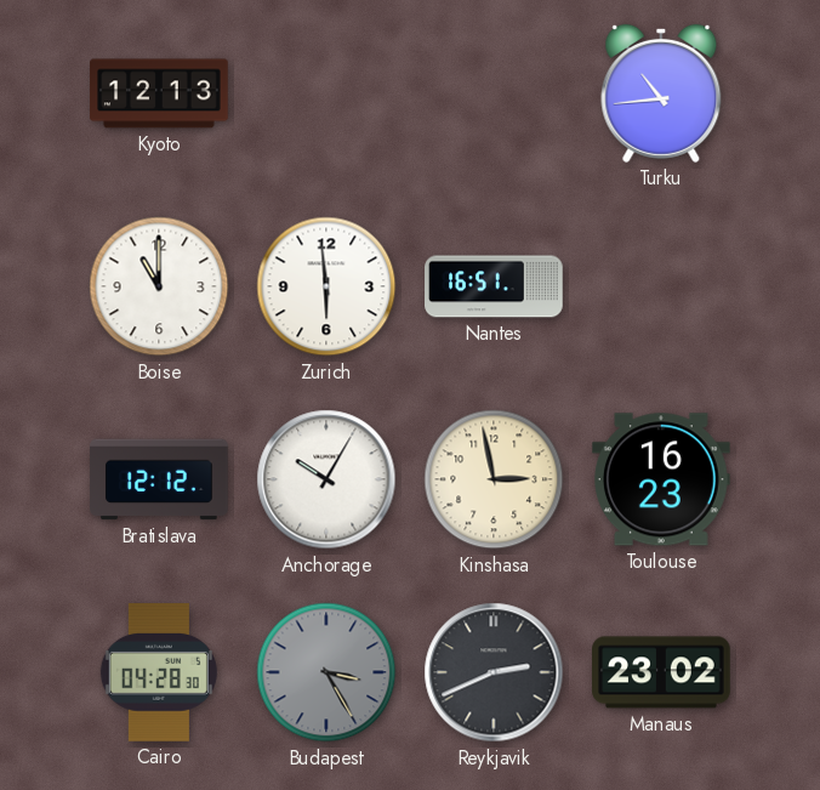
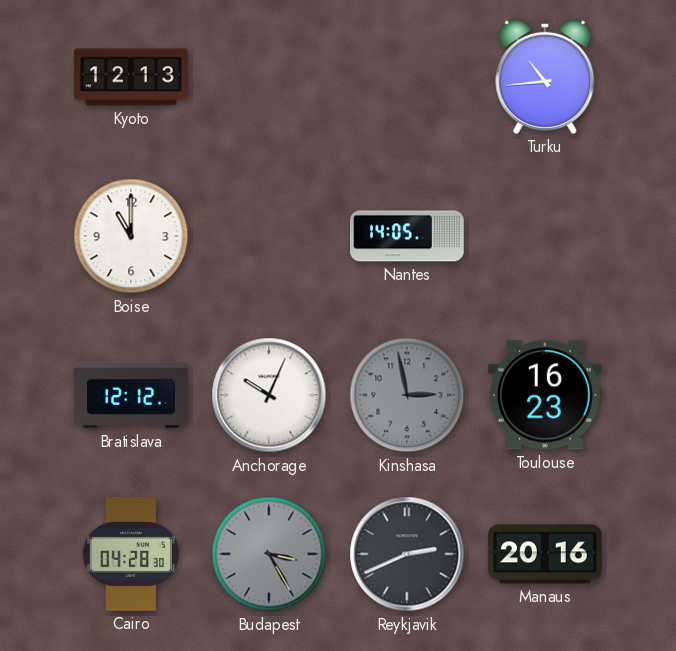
Zurich: 5:59 -> none (326, 286)
Nantes: 16:51 -> 14:05 (407, 236)
Anchorage: 10:05 -> 10:04 (269, 395)
Kinshasa dial: cream -> grey (407, 395)
Manaus: 23:02 -> 20:16 (545, 554)
